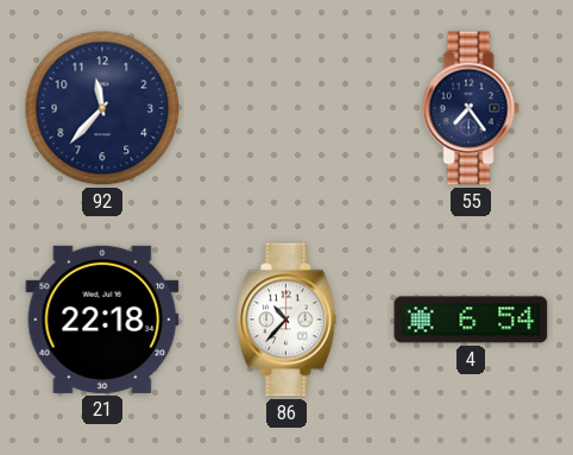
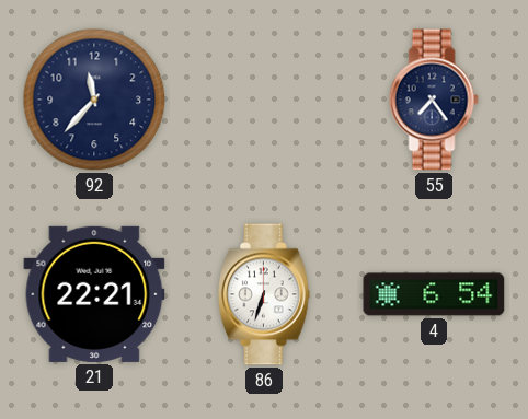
21: 22:18 -> 22:21 (94, 294)
86: 10:37 -> 6:33 (264, 294)
